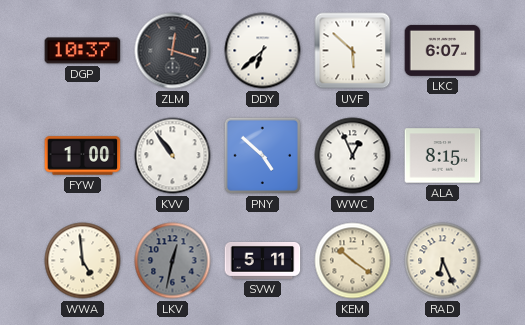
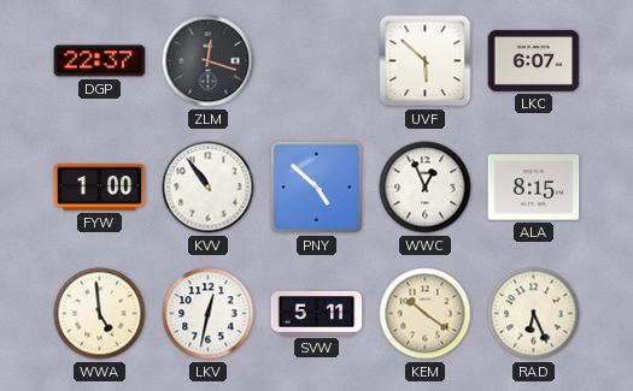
DGP: 10:37 -> 22:37 (100, 61)
DDY: 6:38 -> none (263, 51)
LKV dial: grey -> white (209, 314)
